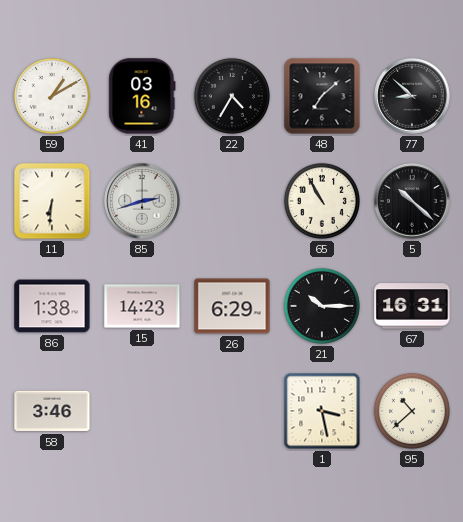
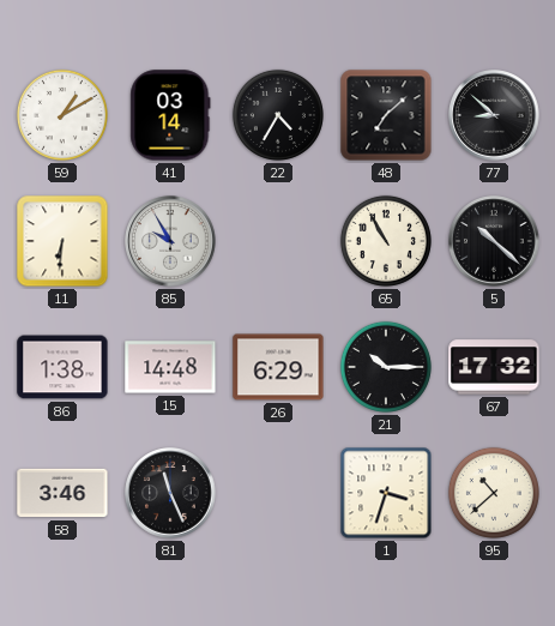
41: 03:16 -> 03:14 (170, 115)
85: 2:42 -> 9:55 (170, 241)
15: 14:23 -> 14:48 (170, 367)
67: 16:31 -> 17:32 (494, 367)
81: none -> 11:26 (170, 493)
1: 3:28 -> 3:33 (386, 493)
